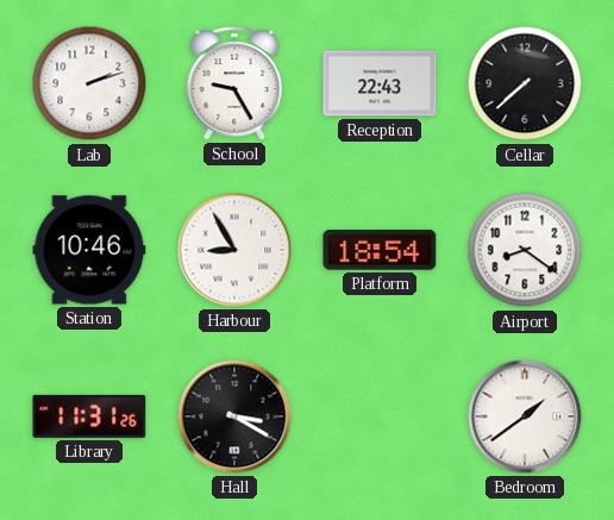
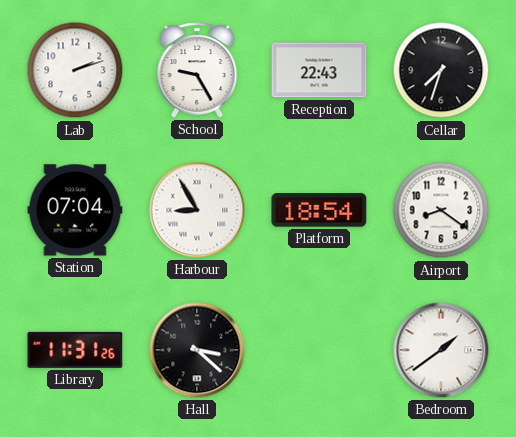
Cellar: 7:38 -> 7:33 (441, 70)
Station: 10:46 -> 07:04 (75, 210)
Hall: 3:20 -> 3:22 (197, 350)
